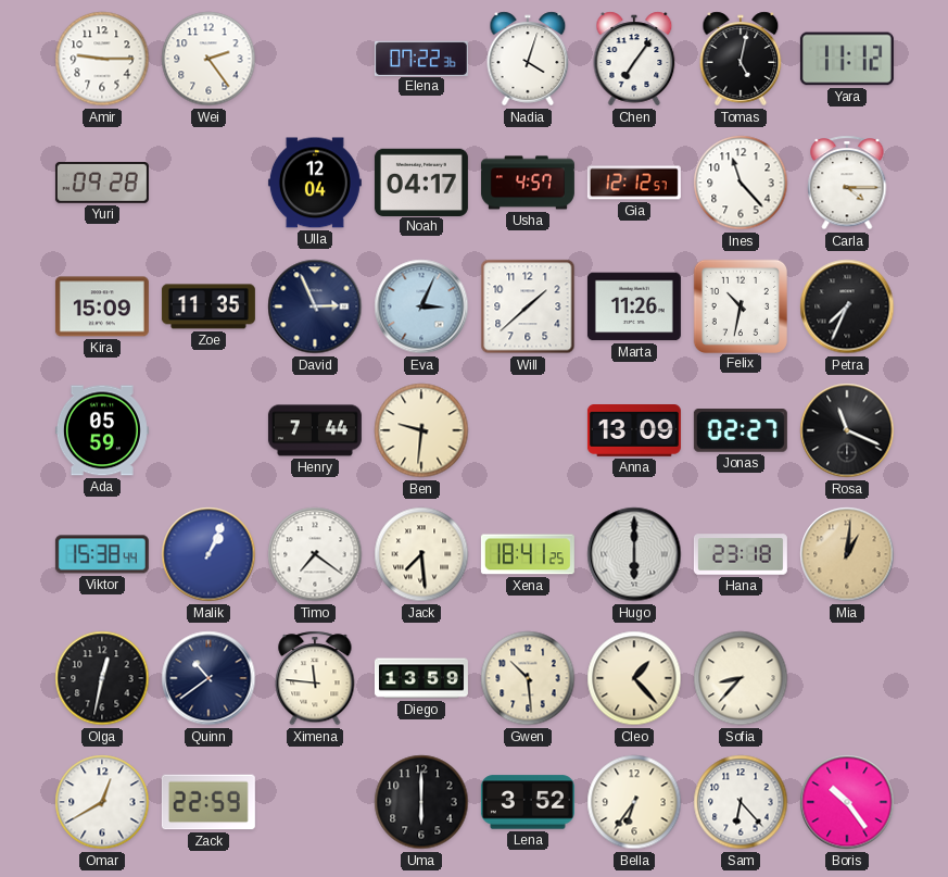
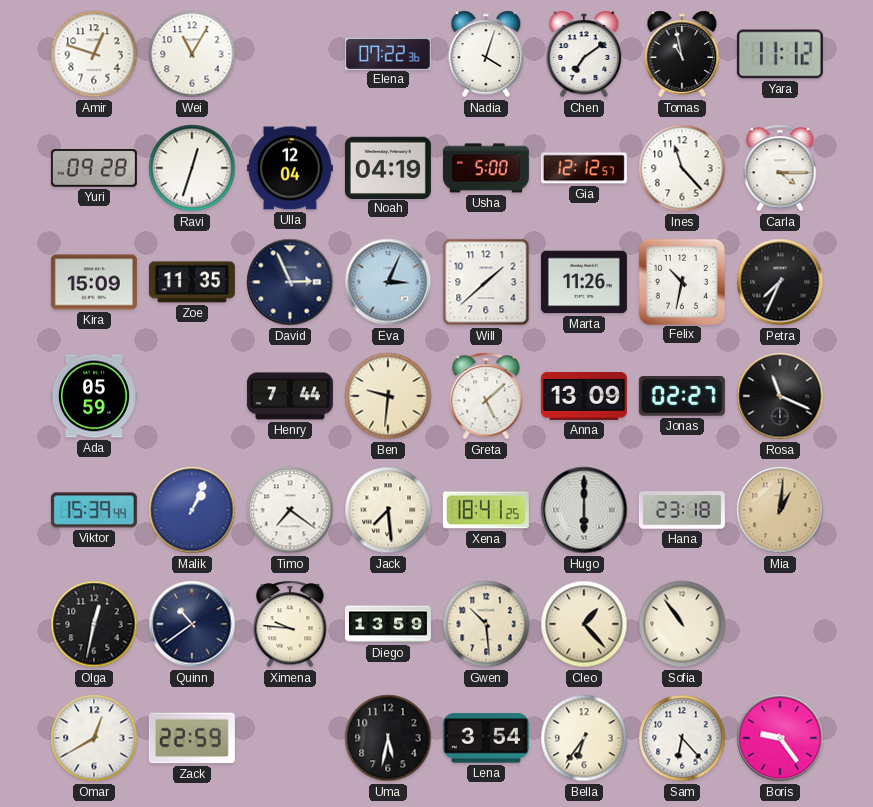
Amir: 9:15 -> 12:48 (94, 54)
Wei: 2:24 -> 11:05 (192, 54)
Chen: 7:06 -> 7:09 (584, 54)
Tomas: 5:02 -> 10:58 (682, 54)
Ravi: none -> 12:33 (192, 168)
Noah: 04:17 -> 04:19 (388, 167)
Usha: 4:57 -> 5:00 (486, 168)
Greta: none -> 5:08 (486, 396)
Viktor: 15:38 -> 15:39 (94, 510)
Ximena: 11:46 -> 9:46 (290, 624)
Sofia: 8:37 -> 10:54 (682, 624)
Uma: 6:00 -> 5:32 (388, 738)
Lena: 3:52 -> 3:54 (486, 738)
Boris: 10:24 -> 9:24 (780, 738)
